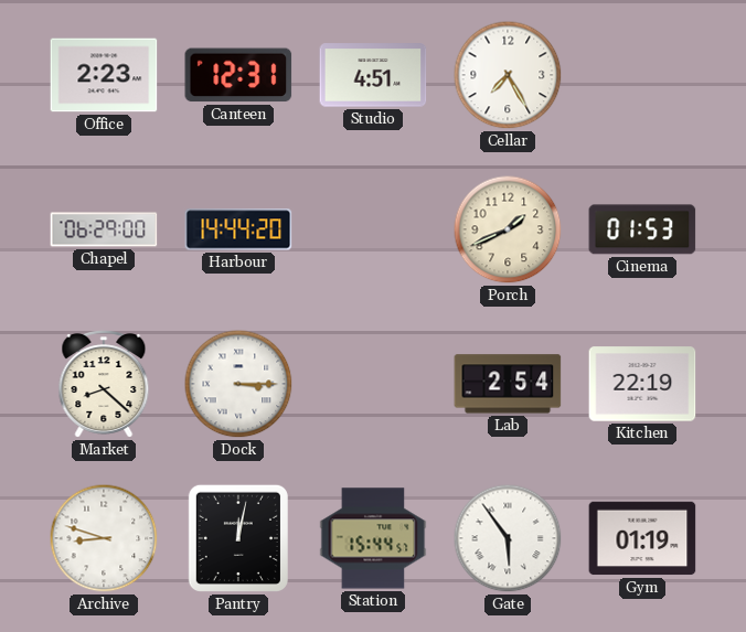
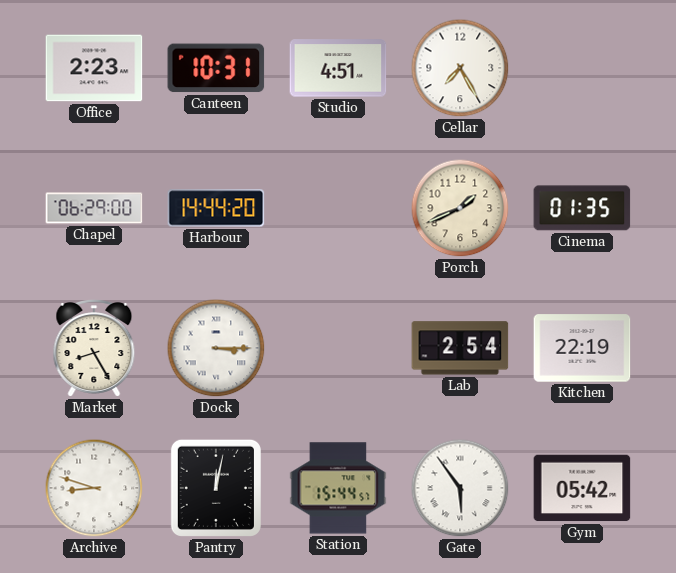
Canteen: 12:31 -> 10:31 (216, 68)
Cinema: 01:53 -> 01:35 (582, 208)
Market: 8:22 -> 8:25 (94, 349)
Gym: 01:19 -> 05:42 (582, 488)
